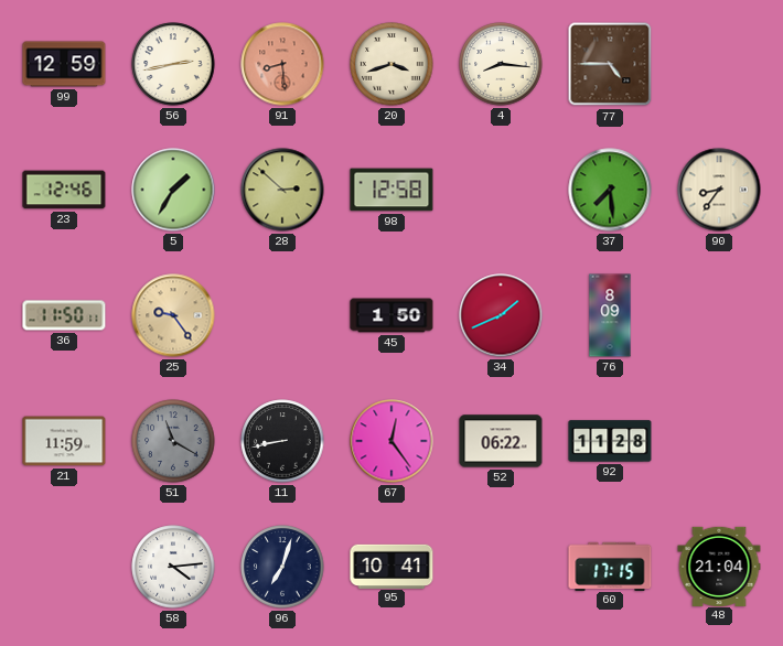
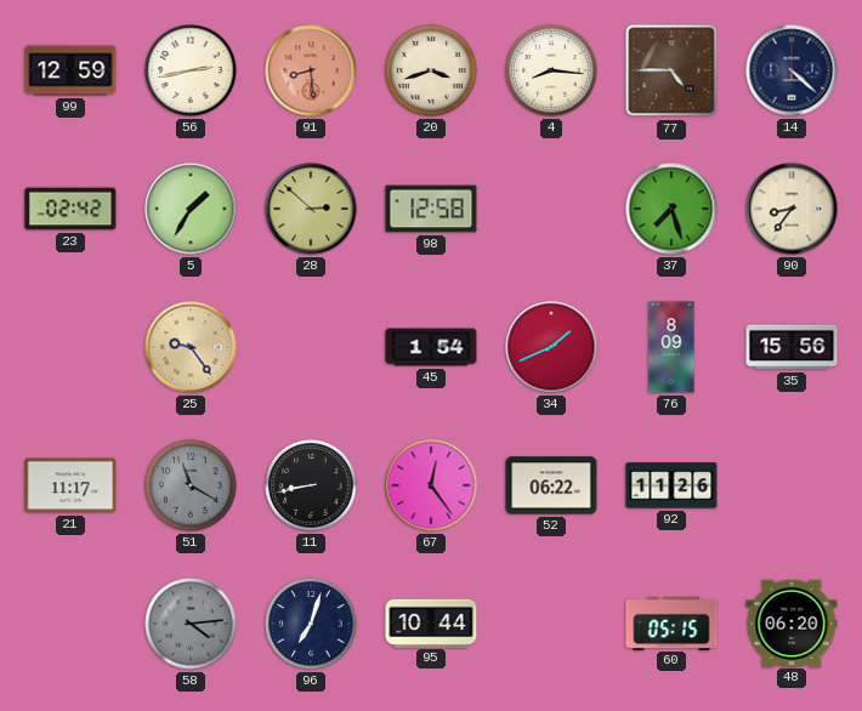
14: none -> 4:22 (792, 70)
23: 12:46 -> 02:42 (70, 209)
37: 7:29 -> 7:27 (671, 209)
36: 11:50 -> none (64, 315)
45: 1:50 -> 1:54 (431, 347)
35: none -> 15:56 (792, 347)
21: 11:59 -> 11:17 (70, 485)
92: 11:28 -> 11:26 (671, 485)
58 dial: white -> grey (191, 624)
95: 10:41 -> 10:44 (431, 622)
60: 17:15 -> 05:15 (671, 622)
48: 21:04 -> 06:20 (792, 622)
